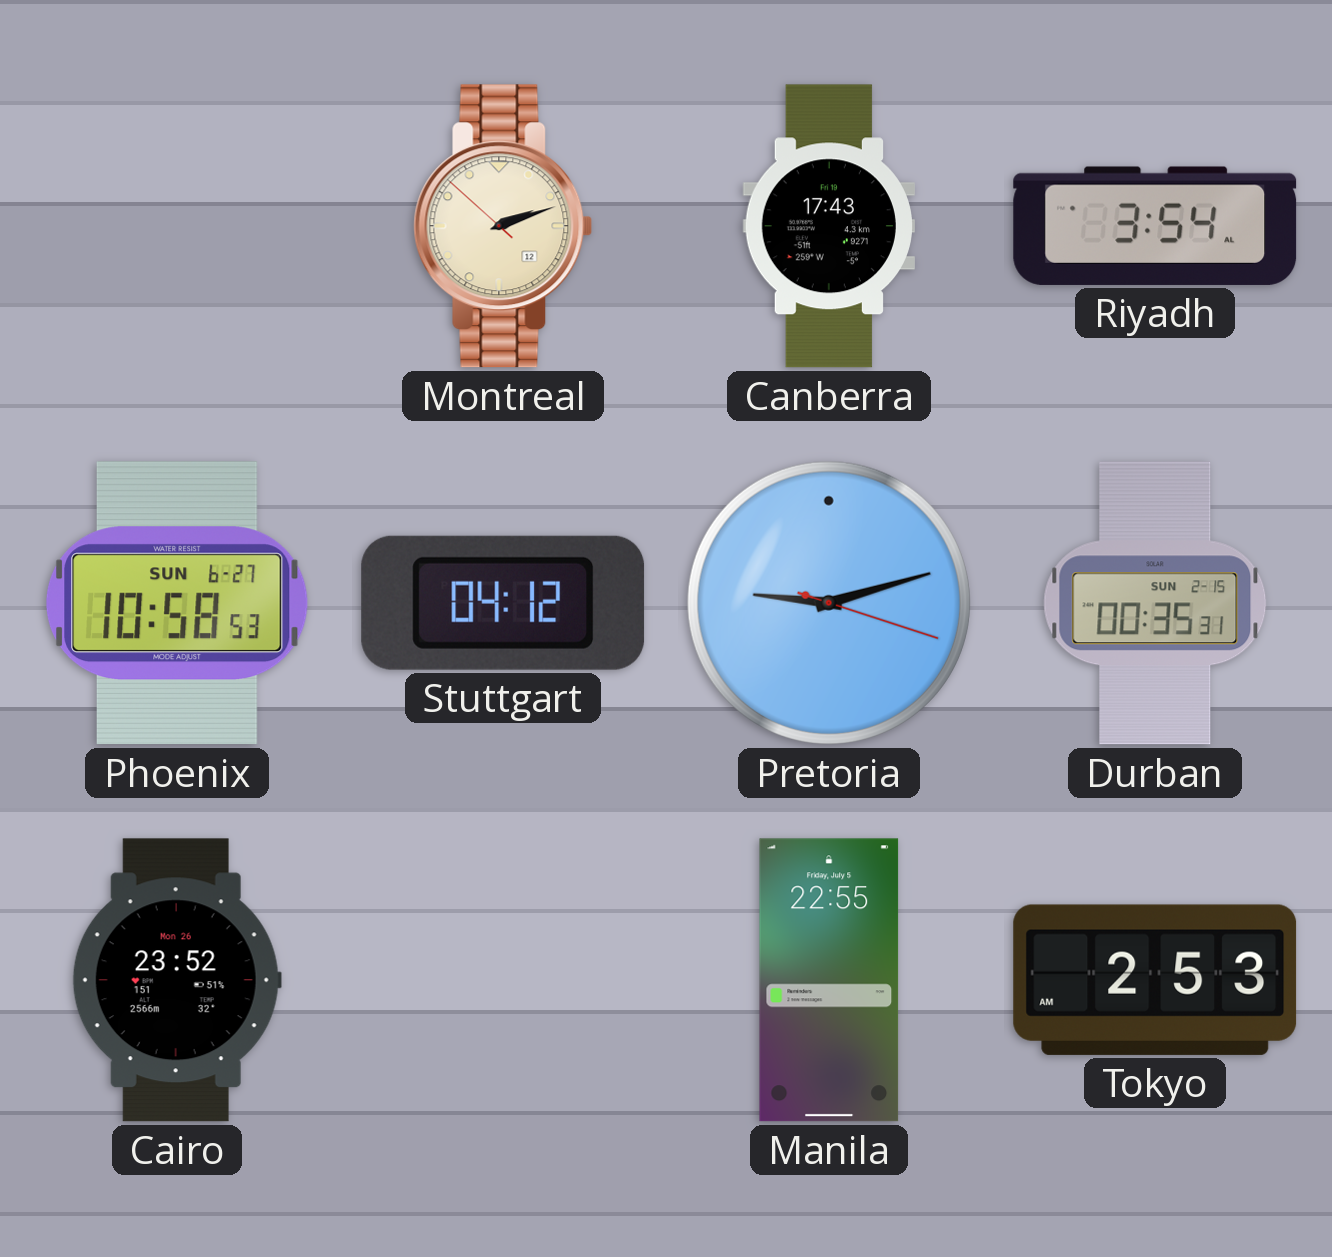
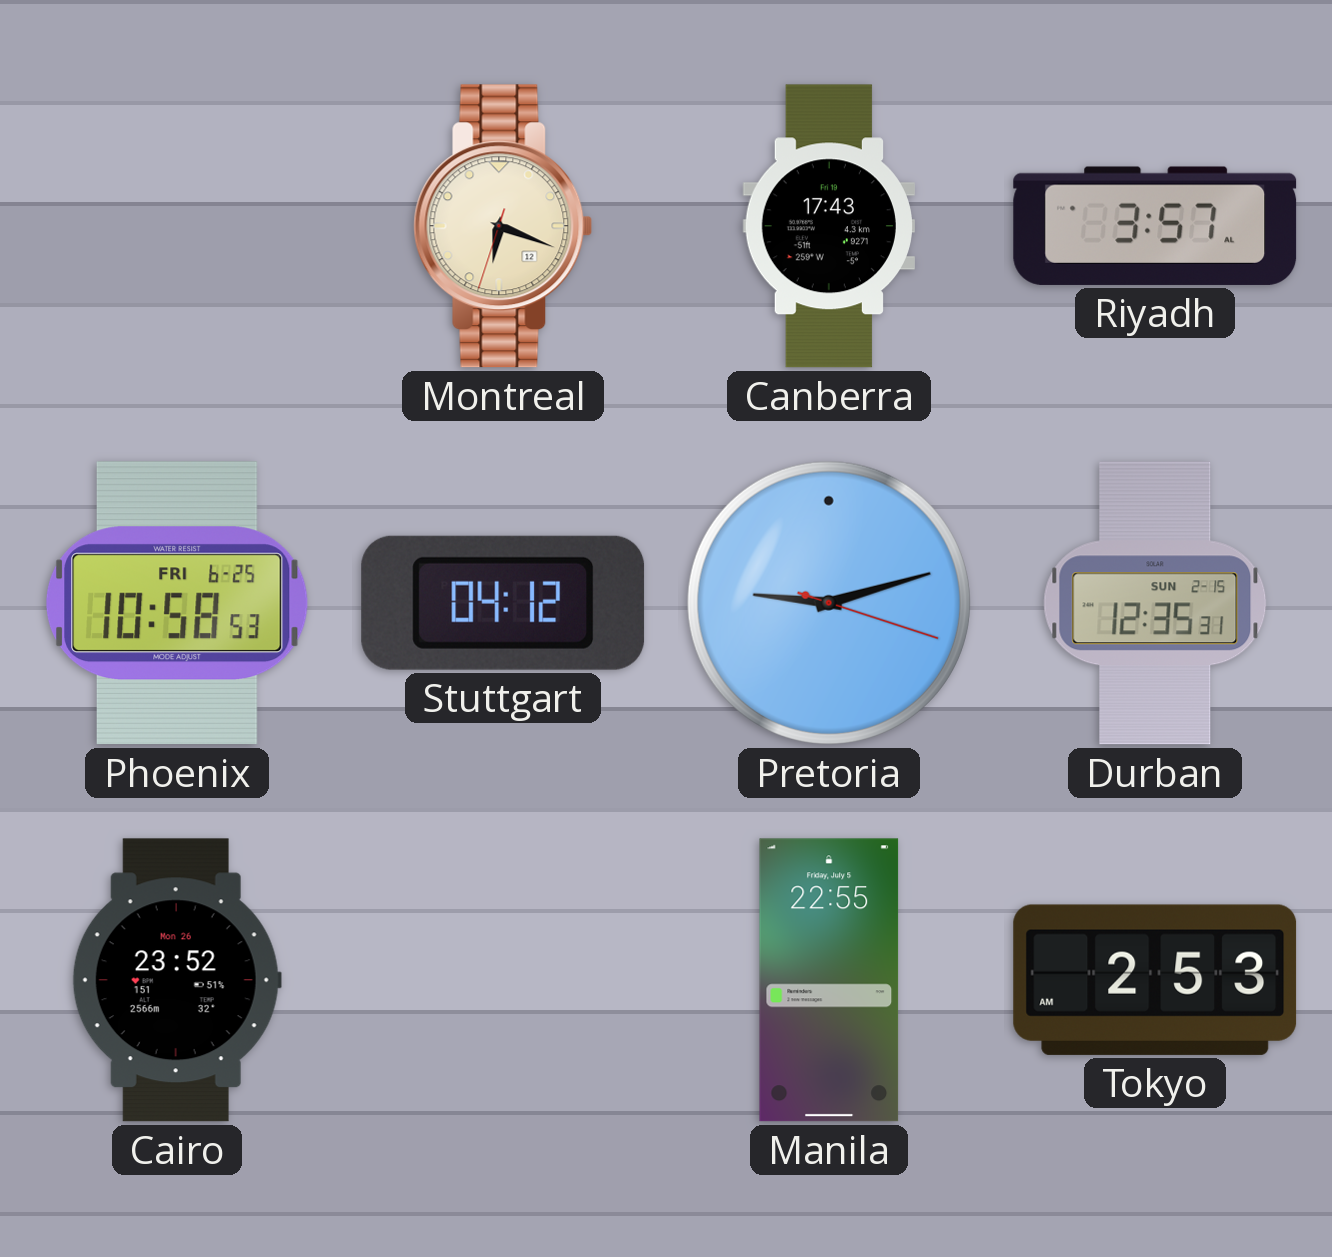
Montreal: 2:11 -> 6:18 (503, 226)
Riyadh: 3:54 -> 3:57 (1155, 226)
Phoenix date: SUN 6-27 -> FRI 6-25 (178, 603)
Durban: 00:35 -> 12:35 (1155, 603)
